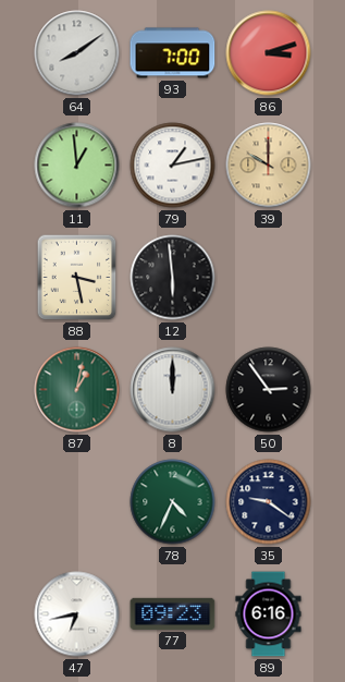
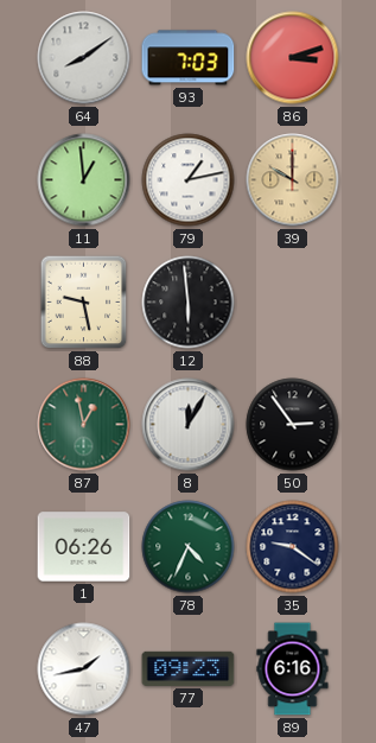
93: 7:00 -> 7:03 (189, 58)
88: 3:28 -> 9:28 (84, 303)
87: 1:02 -> 12:58 (84, 425)
8: 12:00 -> 12:05 (189, 425)
1: none -> 06:26 (84, 547)
47: 6:43 -> 1:43 (84, 669)
